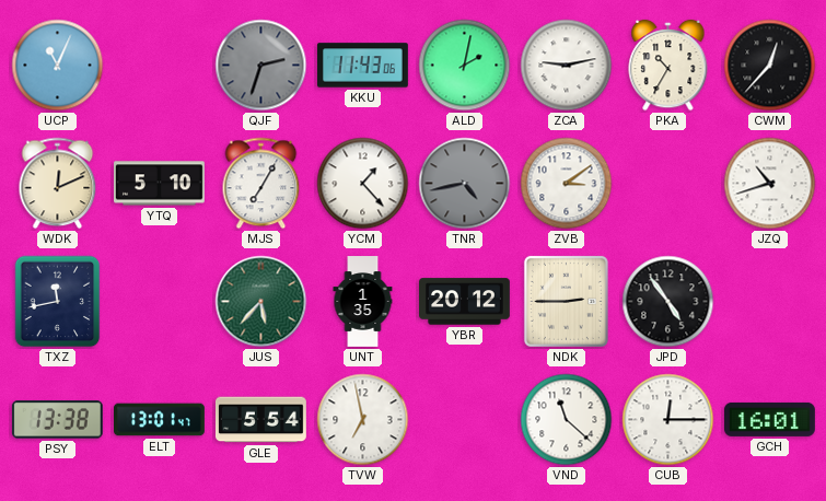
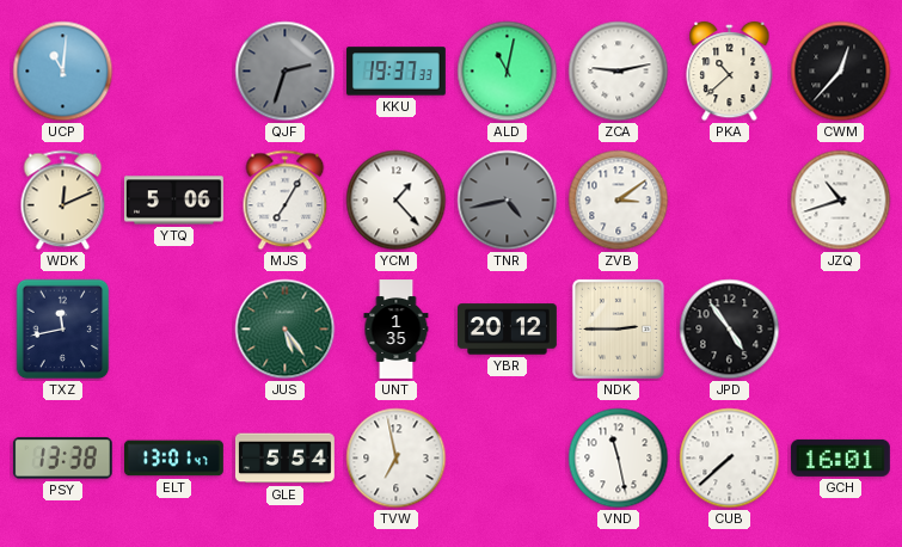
UCP: 11:04 -> 11:01 (63, 72)
KKU: 11:43 -> 19:37 (397, 72)
ALD: 2:02 -> 11:02 (508, 72)
PKA: 10:35 -> 10:38 (730, 72)
YTQ: 5:10 -> 5:06 (174, 201)
JUS: 5:37 -> 5:24 (286, 330)
VND: 11:22 -> 11:28 (619, 459)
CUB: 12:15 -> 7:38 (730, 459)
